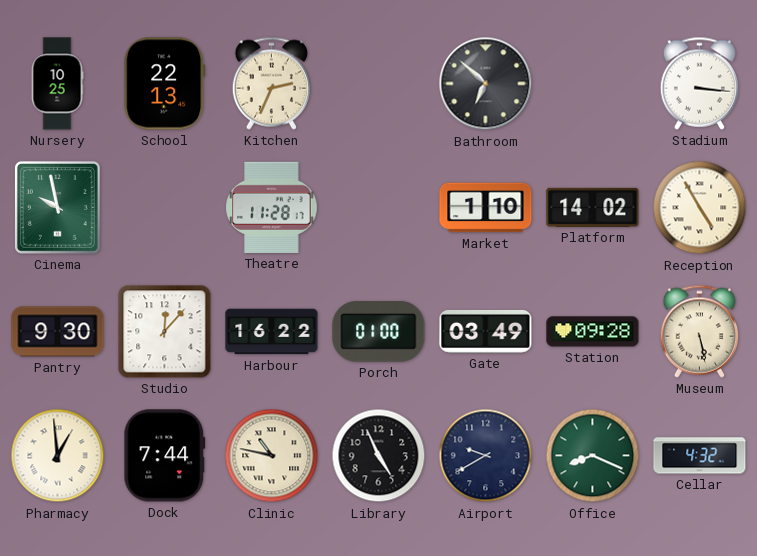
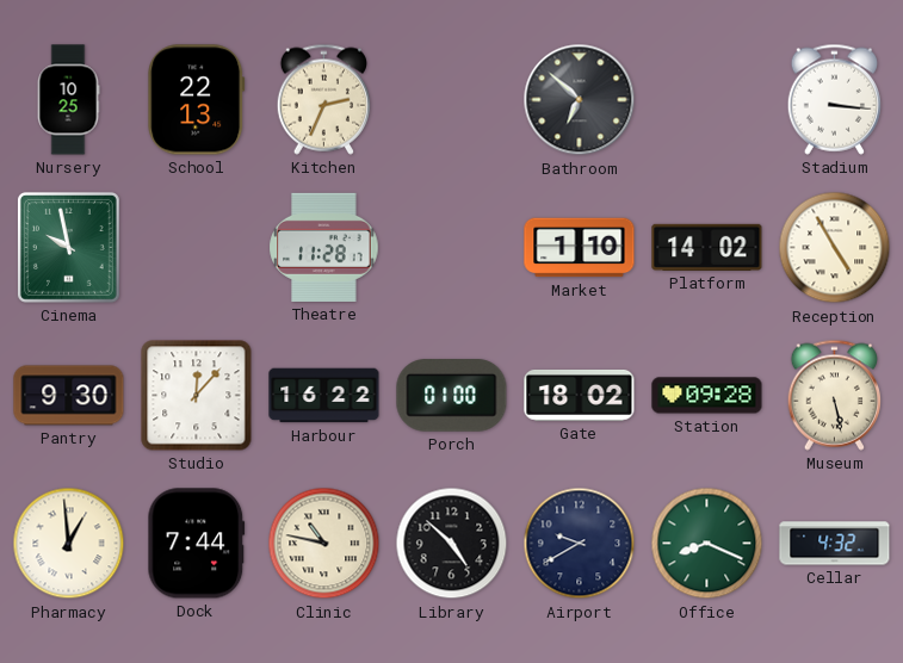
Gate: 03:49 -> 18:02 (580, 396)
Library: 4:56 -> 4:52 (452, 544)
